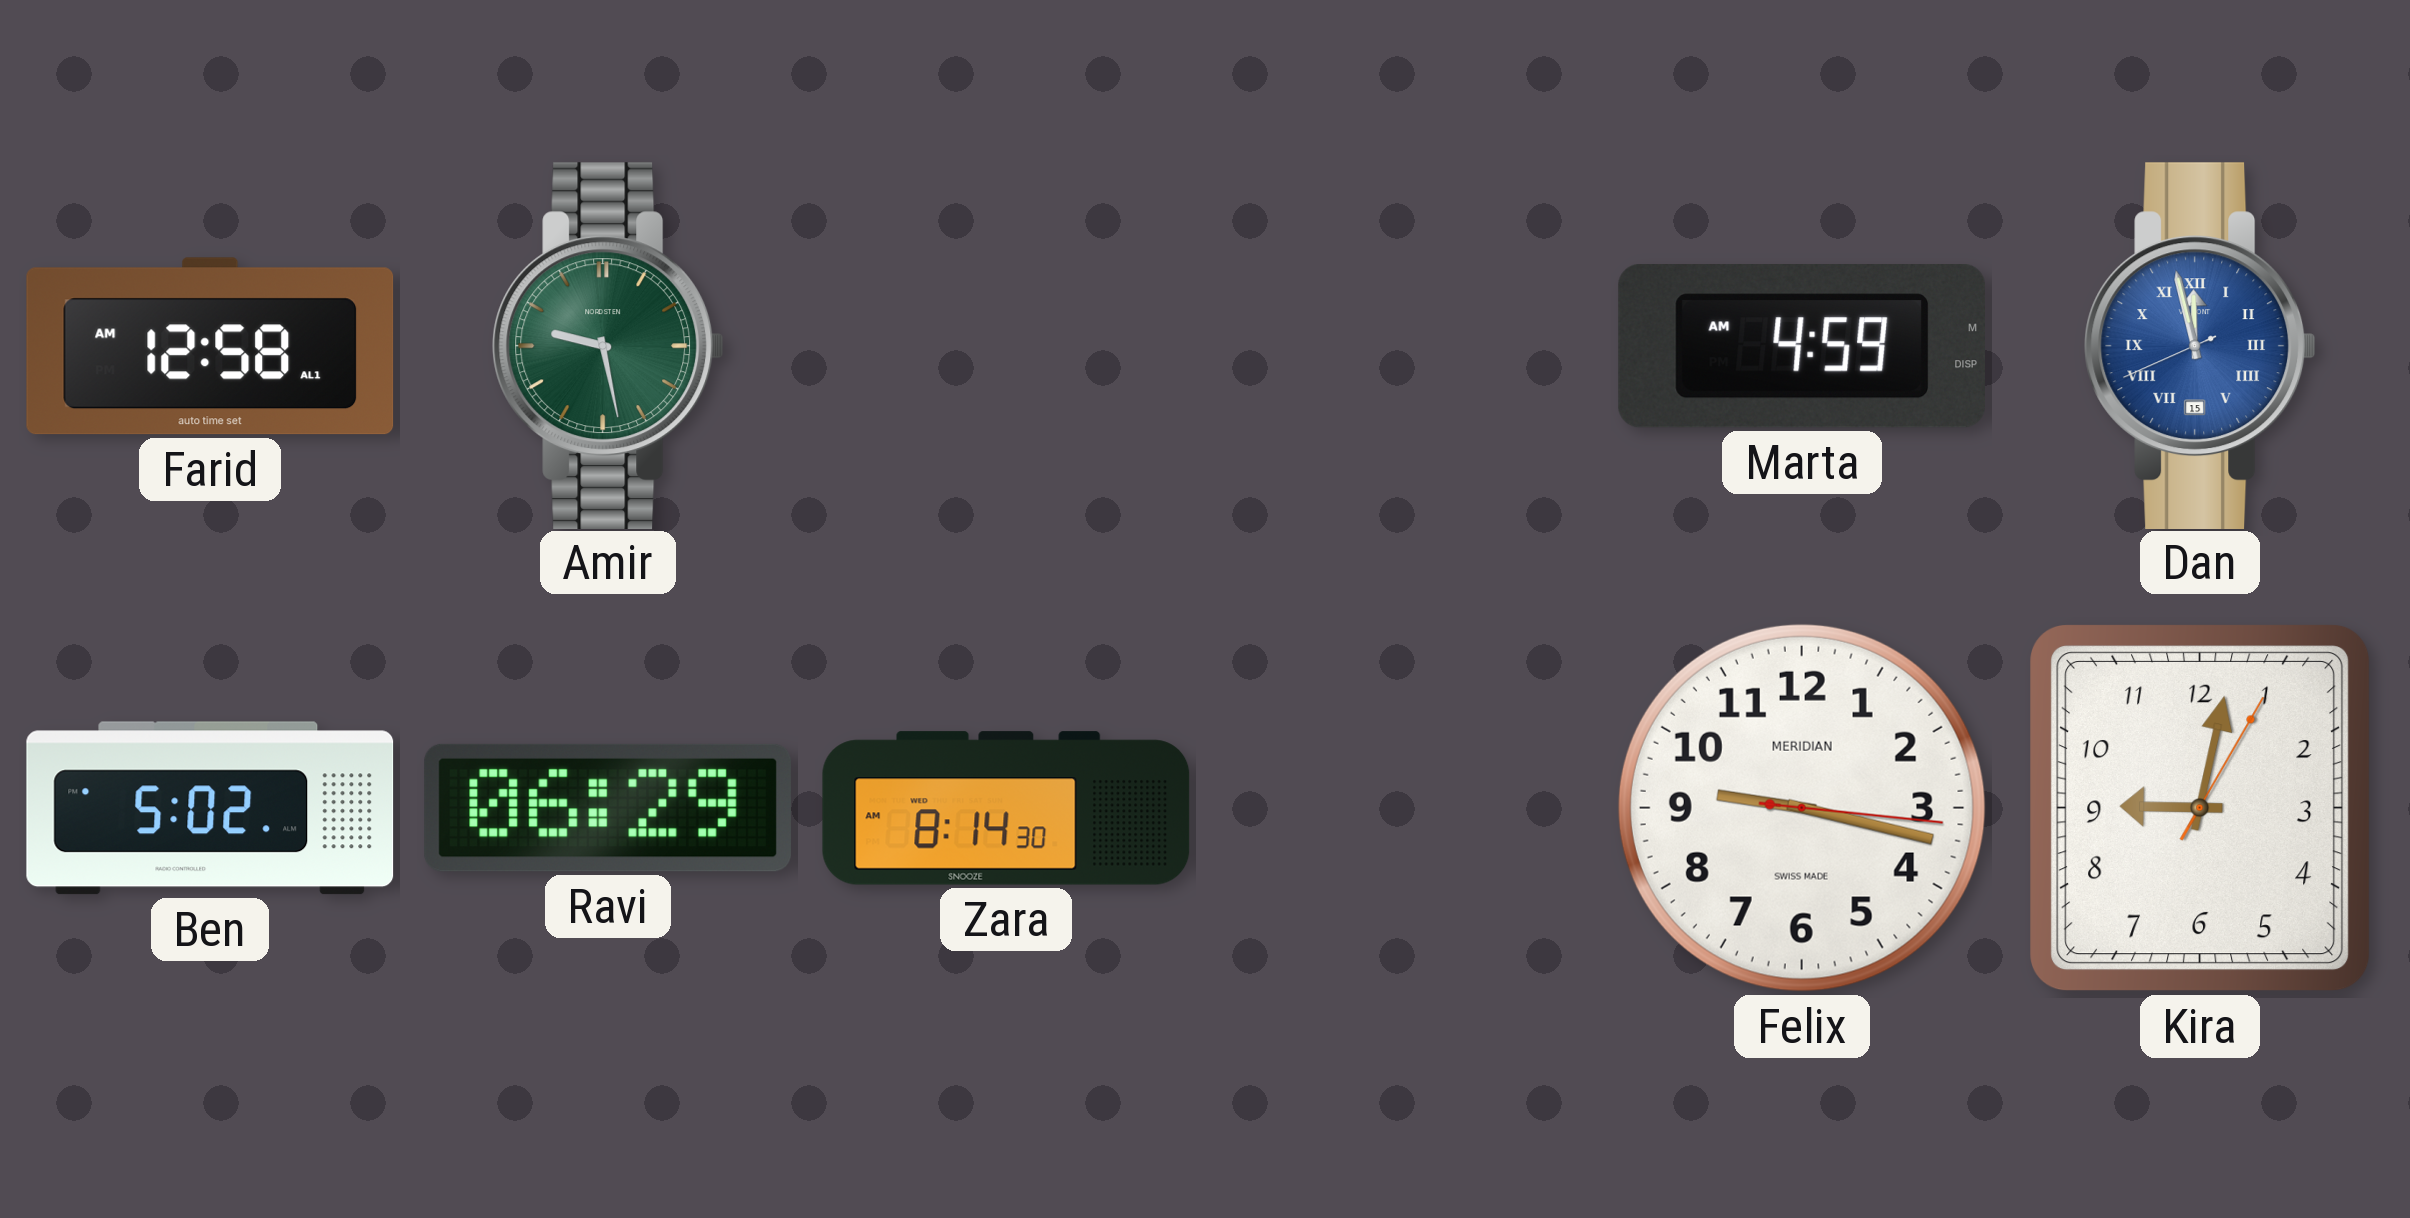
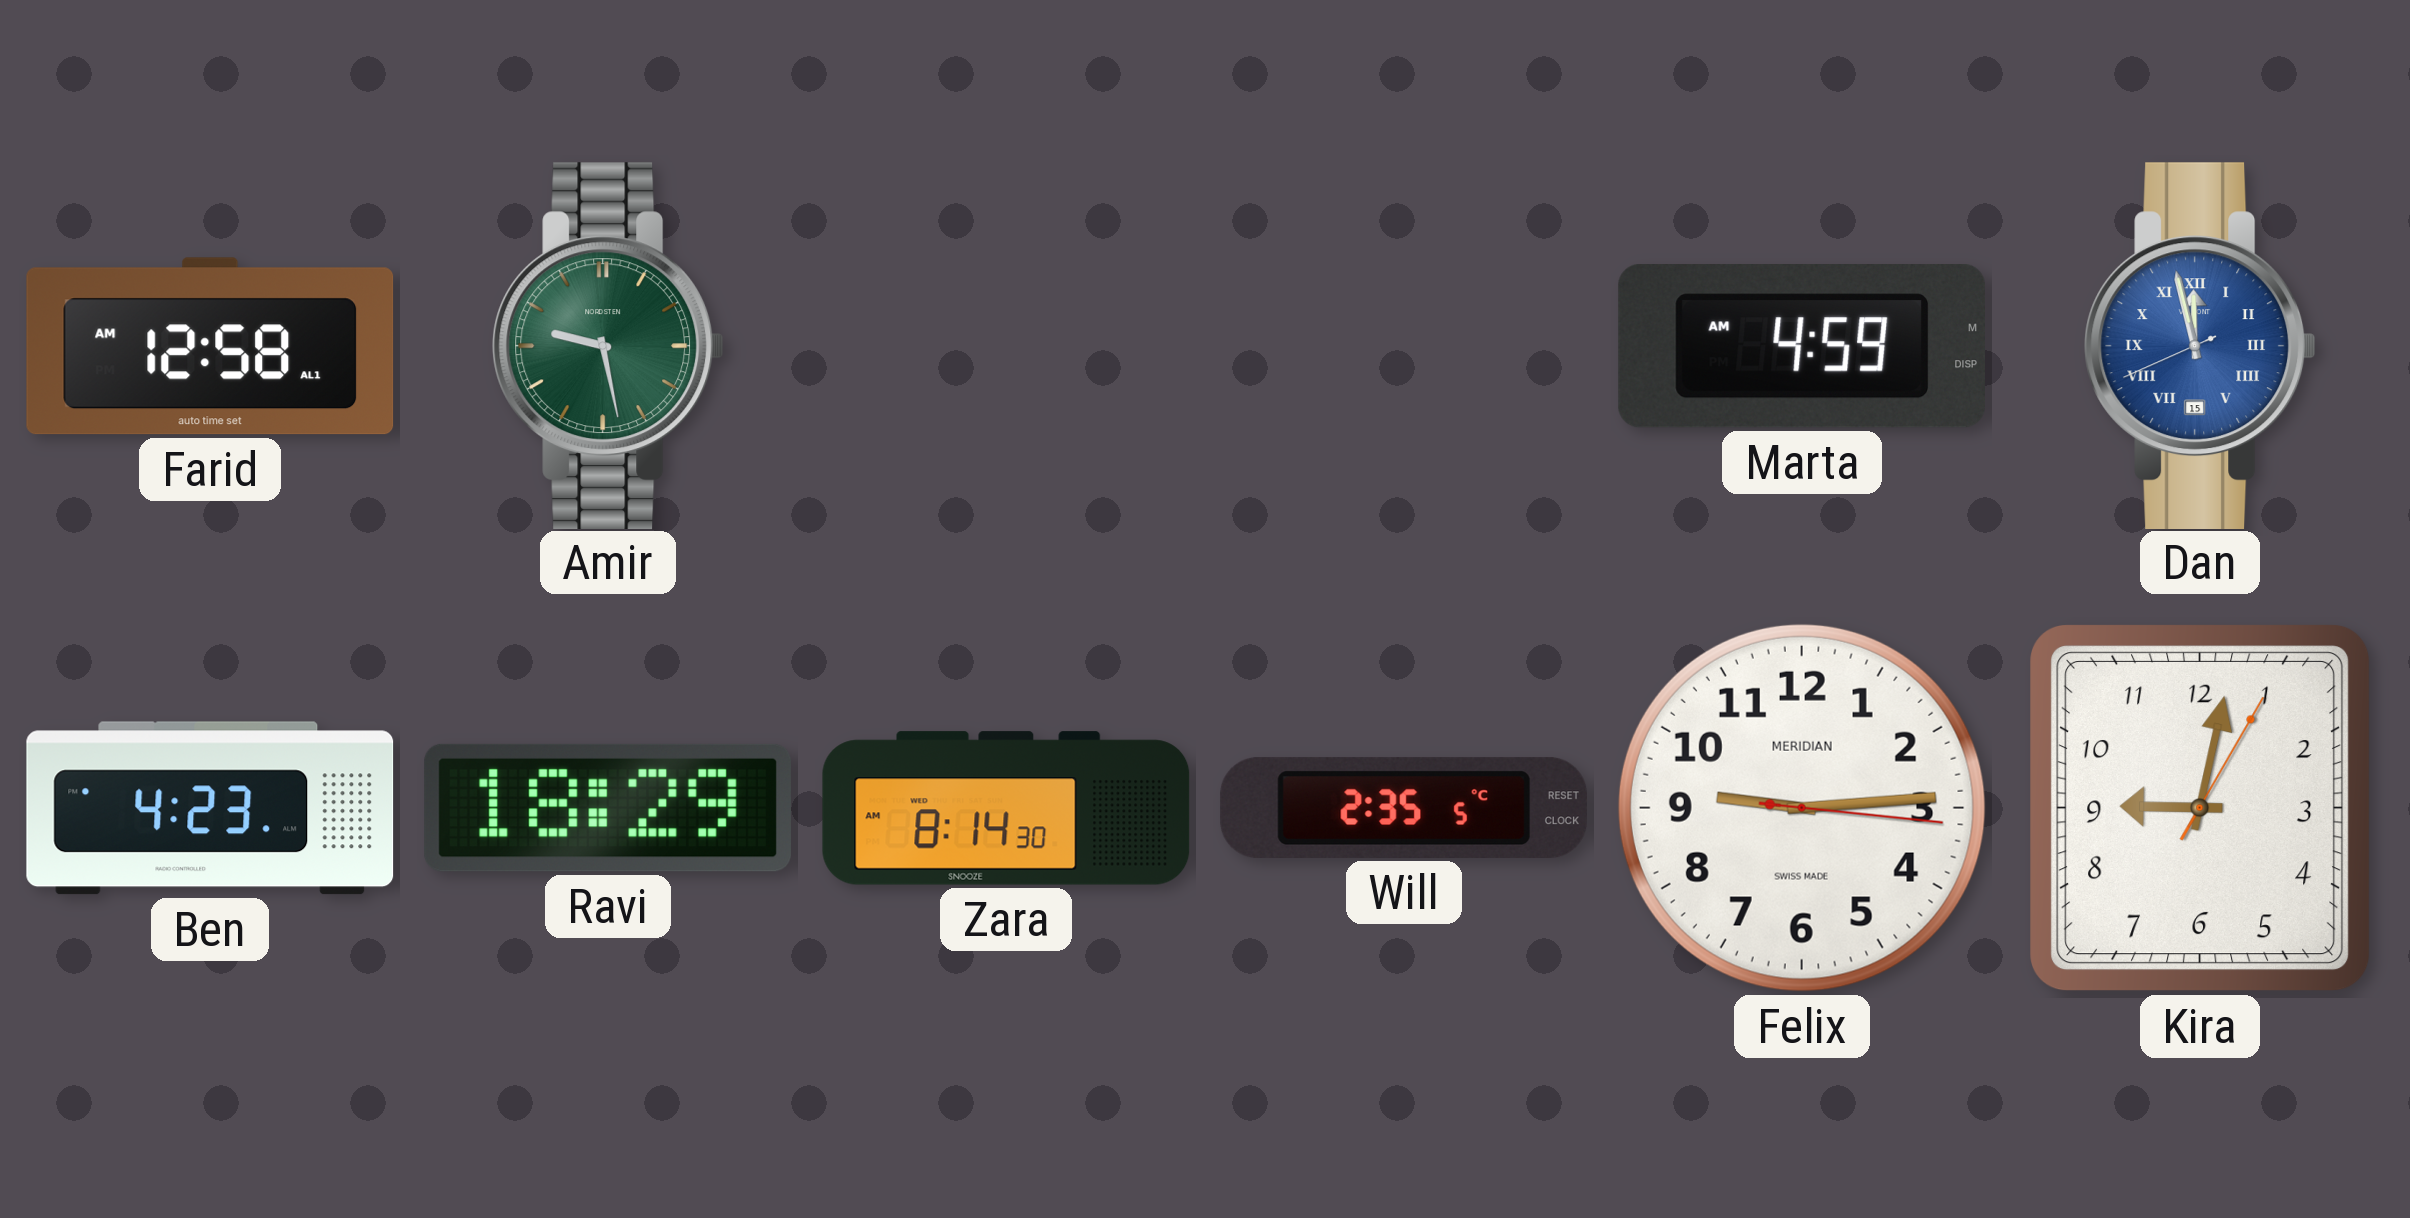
Ben: 5:02 -> 4:23 (210, 808)
Ravi: 06:29 -> 18:29 (608, 808)
Will: none -> 2:35 (1404, 808)
Felix: 9:17 -> 9:14 (1802, 808)
